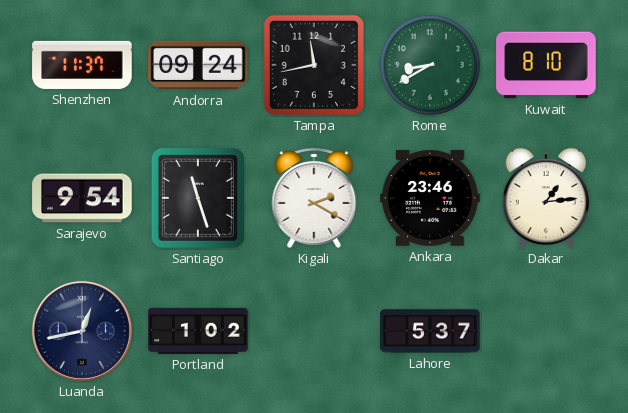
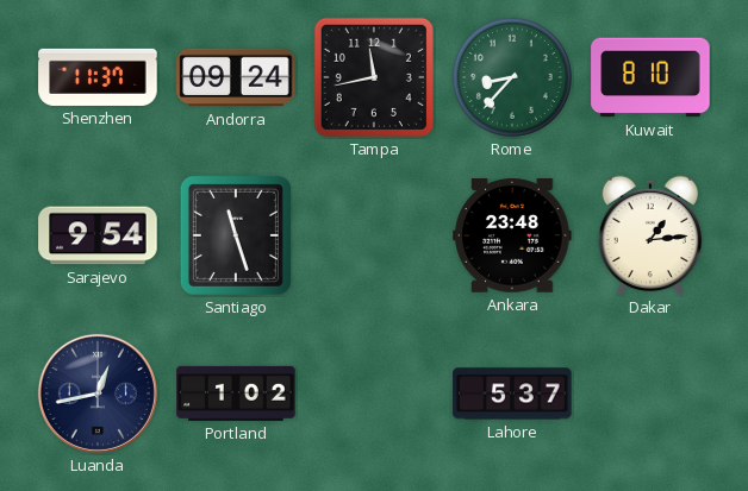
Rome: 8:40 -> 8:37 (512, 77)
Kigali: 2:20 -> none (314, 198)
Ankara: 23:46 -> 23:48 (512, 237)
